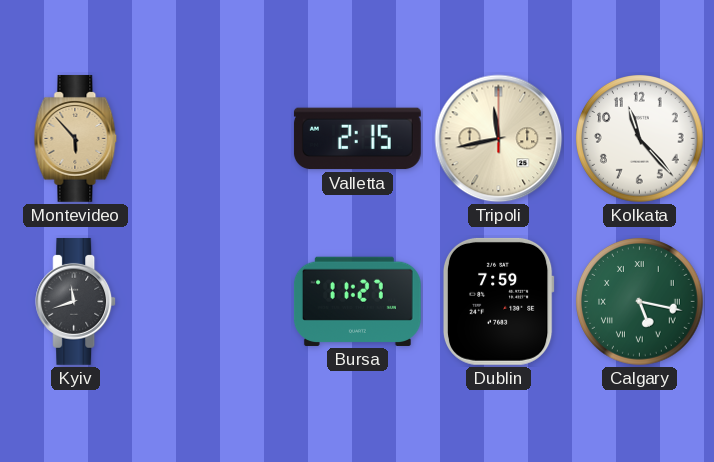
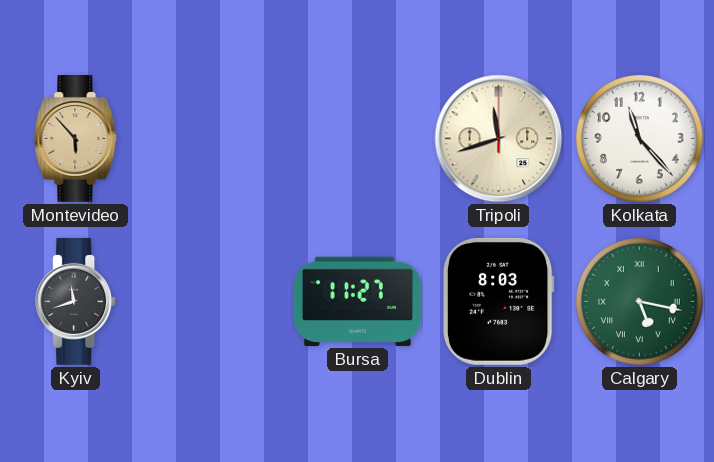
Valletta: 2:15 -> none (357, 139)
Tripoli: 11:43 -> 11:42 (499, 139)
Dublin: 7:59 -> 8:03 (498, 301)
